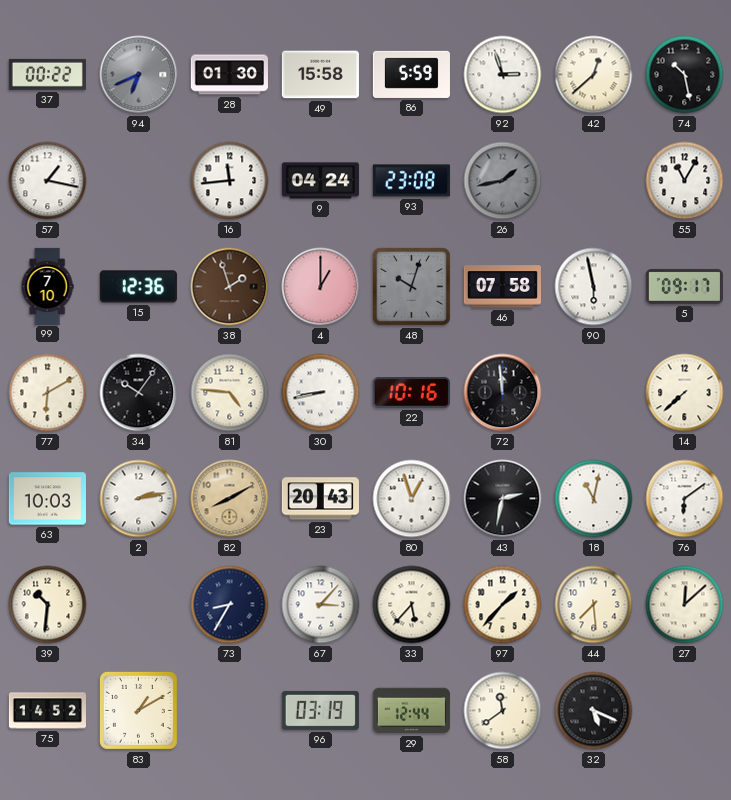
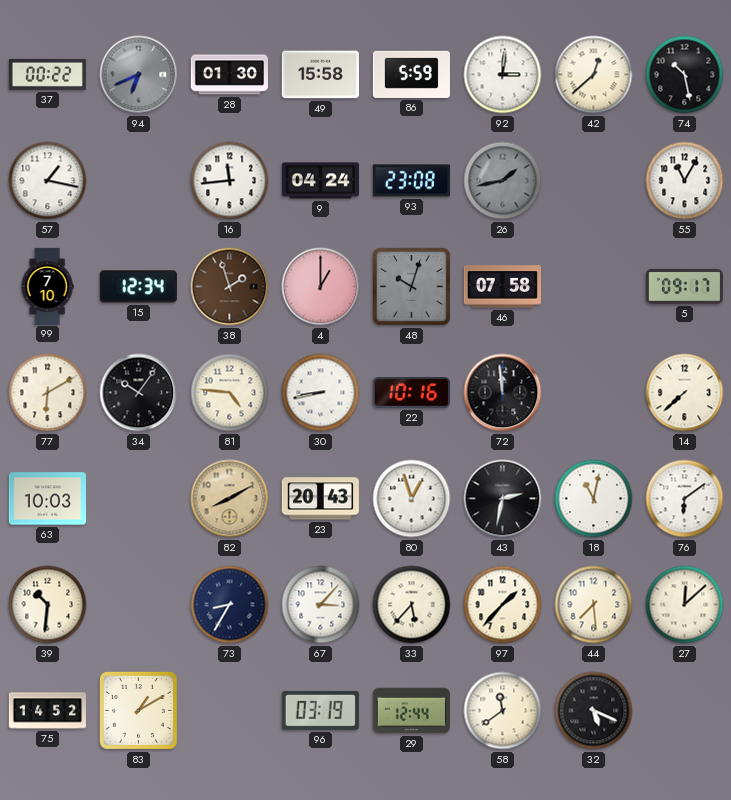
92: 2:57 -> 3:01 (503, 75)
15: 12:36 -> 12:34 (138, 287)
90: 5:58 -> none (594, 287)
2: 2:13 -> none (139, 499)
